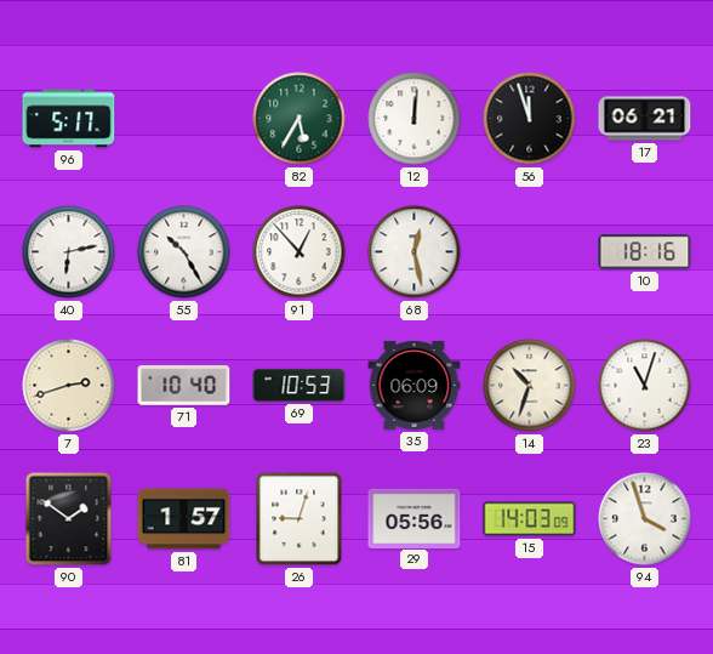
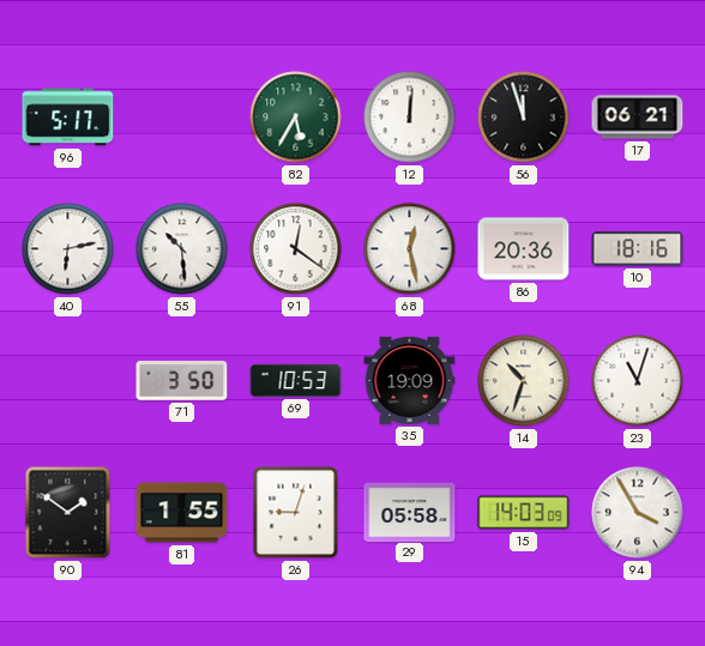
55: 10:25 -> 10:29 (182, 249)
91: 12:53 -> 12:21 (296, 249)
86: none -> 20:36 (524, 249)
7: 2:42 -> none (69, 386)
71: 10:40 -> 3:50 (182, 381)
35: 06:09 -> 19:09 (410, 380)
81: 1:57 -> 1:55 (182, 513)
29: 05:56 -> 05:58 (410, 512)
94: 3:57 -> 3:55 (638, 513)
